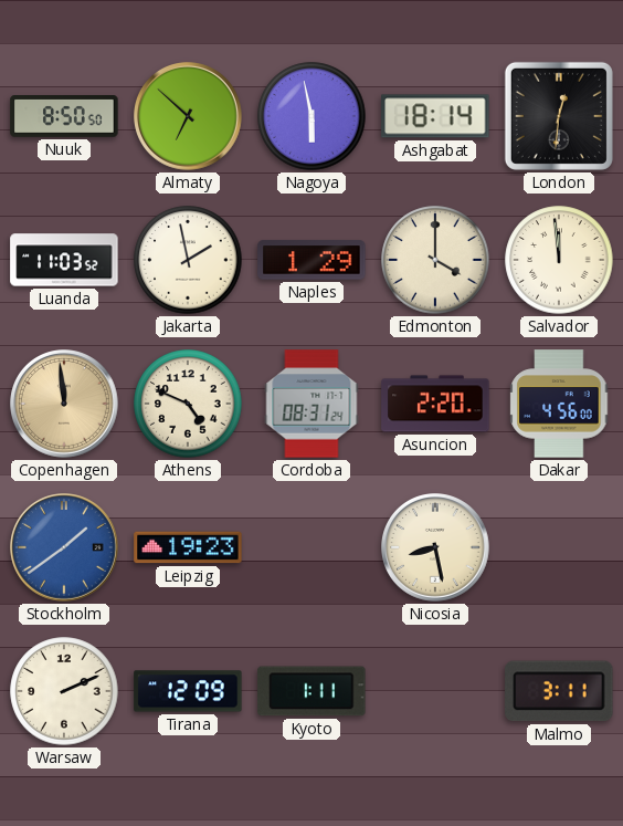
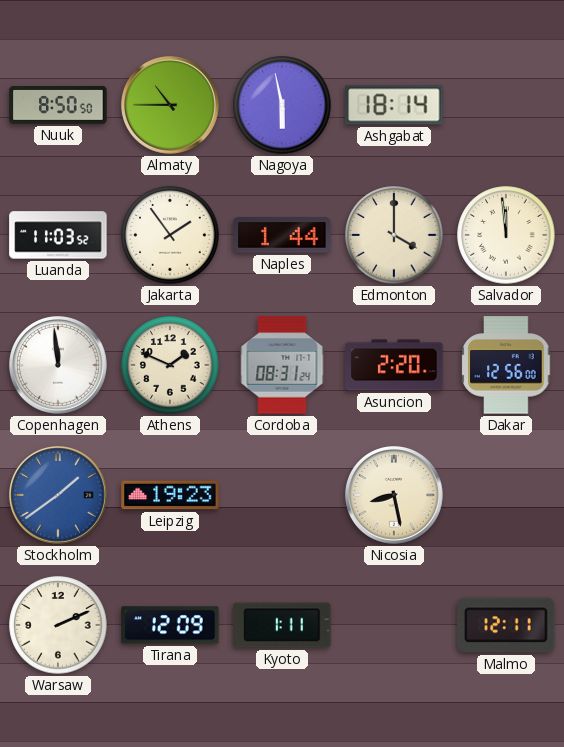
Almaty: 6:52 -> 10:45 (171, 106)
London: 12:31 -> none (559, 116)
Jakarta: 1:58 -> 1:54 (170, 235)
Naples: 1:29 -> 1:44 (282, 235)
Copenhagen dial: champagne -> white (59, 366)
Athens: 4:49 -> 1:49 (170, 365)
Dakar: 4:56 -> 12:56 (506, 365)
Malmo: 3:11 -> 12:11 (506, 625)
